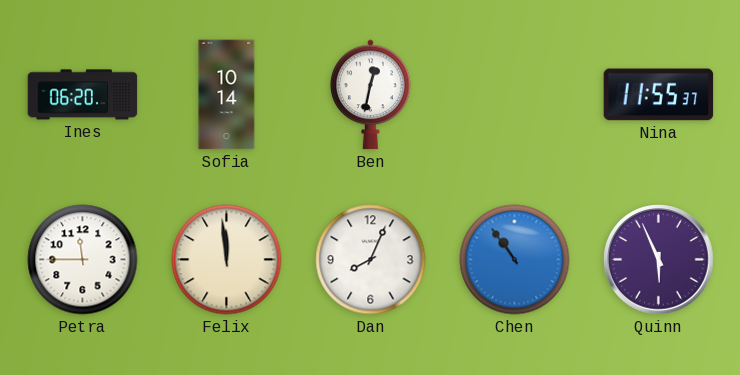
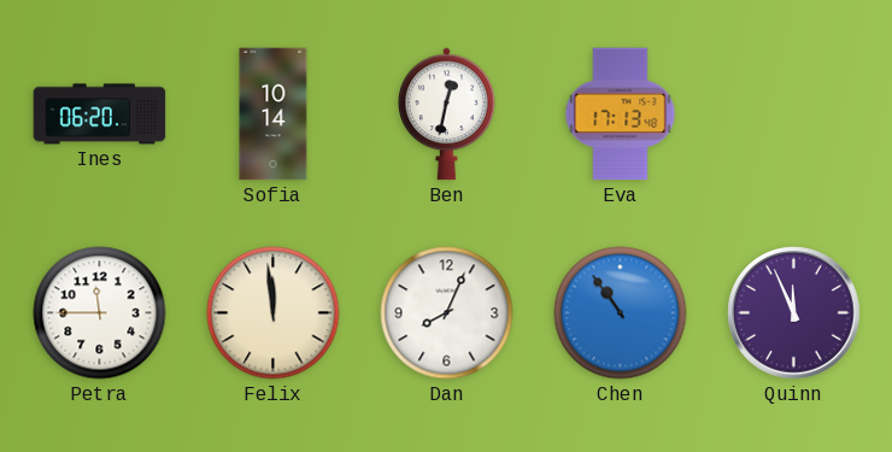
Eva: none -> 17:13 (621, 115)
Nina: 11:55 -> none (659, 95)
Quinn: 5:56 -> 11:56 (794, 313)
